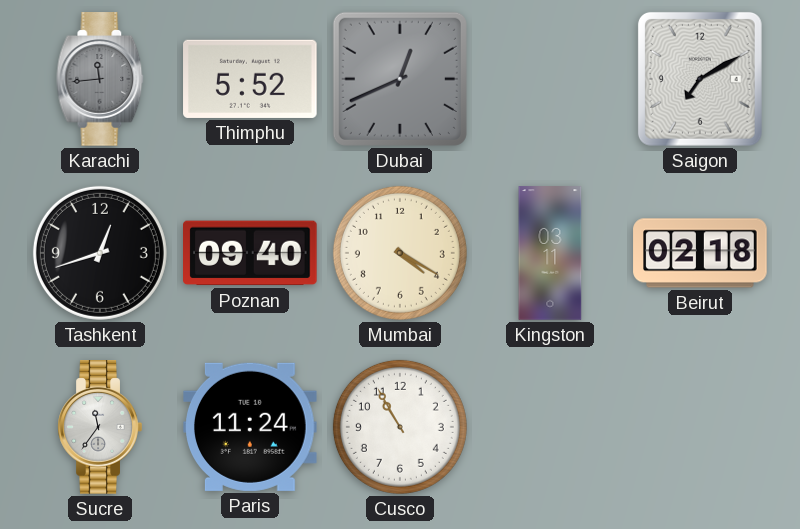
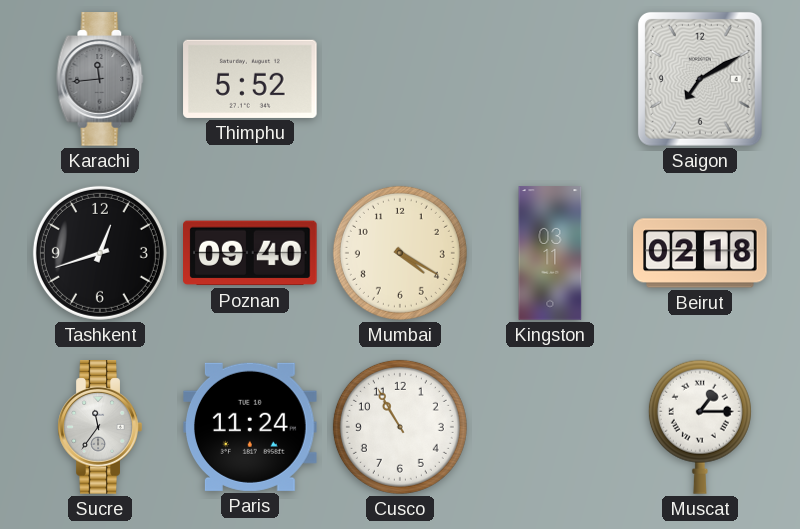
Dubai: 12:41 -> none (400, 79)
Muscat: none -> 1:15 (700, 427)
